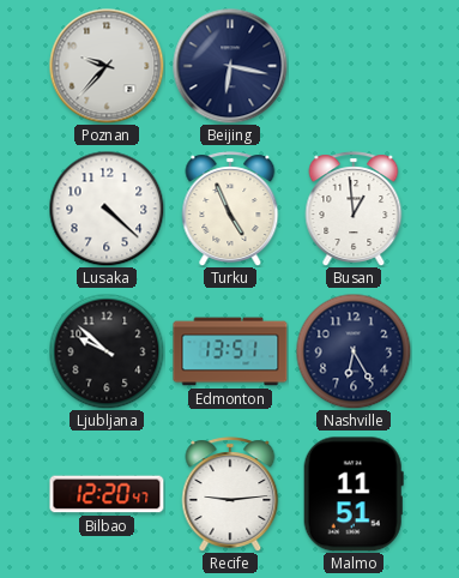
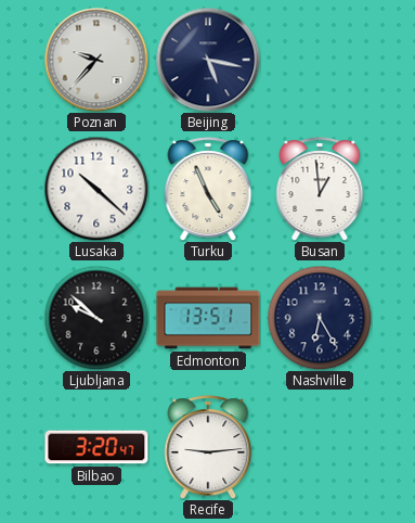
Beijing: 6:17 -> 5:17 (208, 60)
Lusaka: 4:22 -> 10:22 (96, 189)
Bilbao: 12:20 -> 3:20 (96, 447)
Malmo: 11:51 -> none (354, 494)
